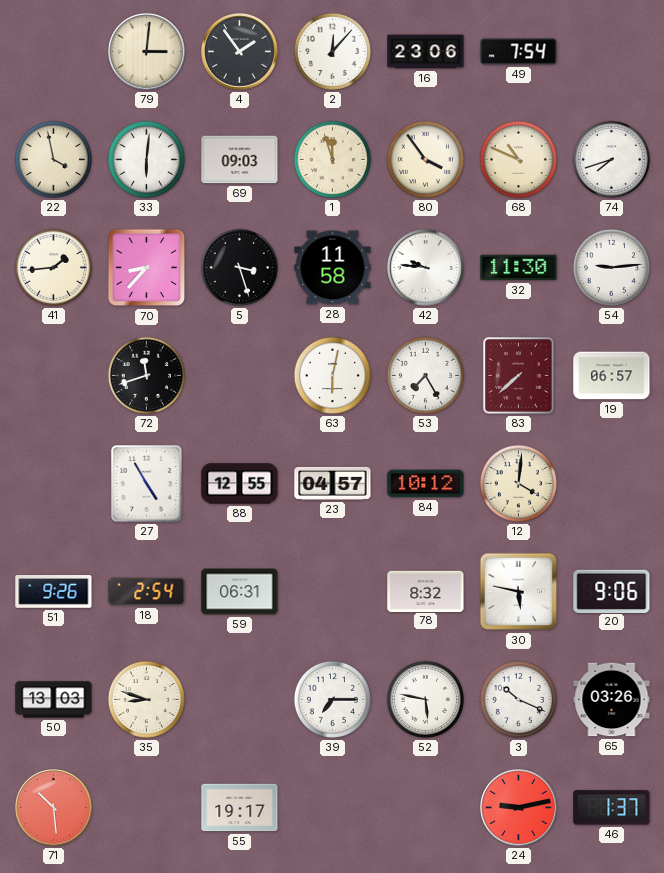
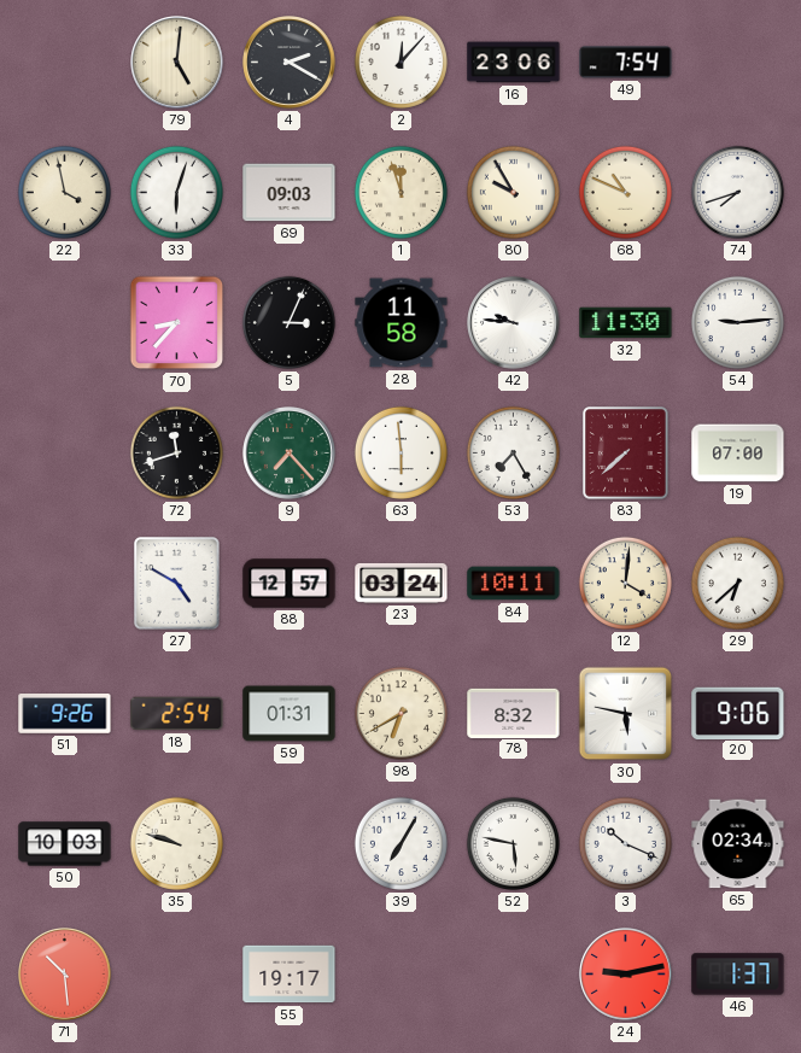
79: 3:01 -> 5:01 (177, 63)
4: 1:54 -> 2:20 (290, 63)
33: 6:01 -> 6:03 (176, 192)
80: 3:54 -> 9:55 (513, 192)
41: 1:44 -> none (53, 267)
5: 3:27 -> 3:04 (288, 322)
9: none -> 7:23 (290, 454)
63: 6:02 -> 5:59 (400, 452)
19: 06:57 -> 07:00 (738, 454)
27: 4:55 -> 4:50 (177, 584)
88: 12:55 -> 12:57 (290, 584)
23: 04:57 -> 03:24 (402, 583)
84: 10:12 -> 10:11 (514, 584)
29: none -> 6:38 (737, 583)
59: 06:31 -> 01:31 (290, 714)
98: none -> 6:40 (400, 713)
50: 13:03 -> 10:03 (65, 844)
35: 8:48 -> 9:48 (176, 843)
39: 7:15 -> 7:05 (400, 843)
65: 03:26 -> 02:34 (738, 844)
